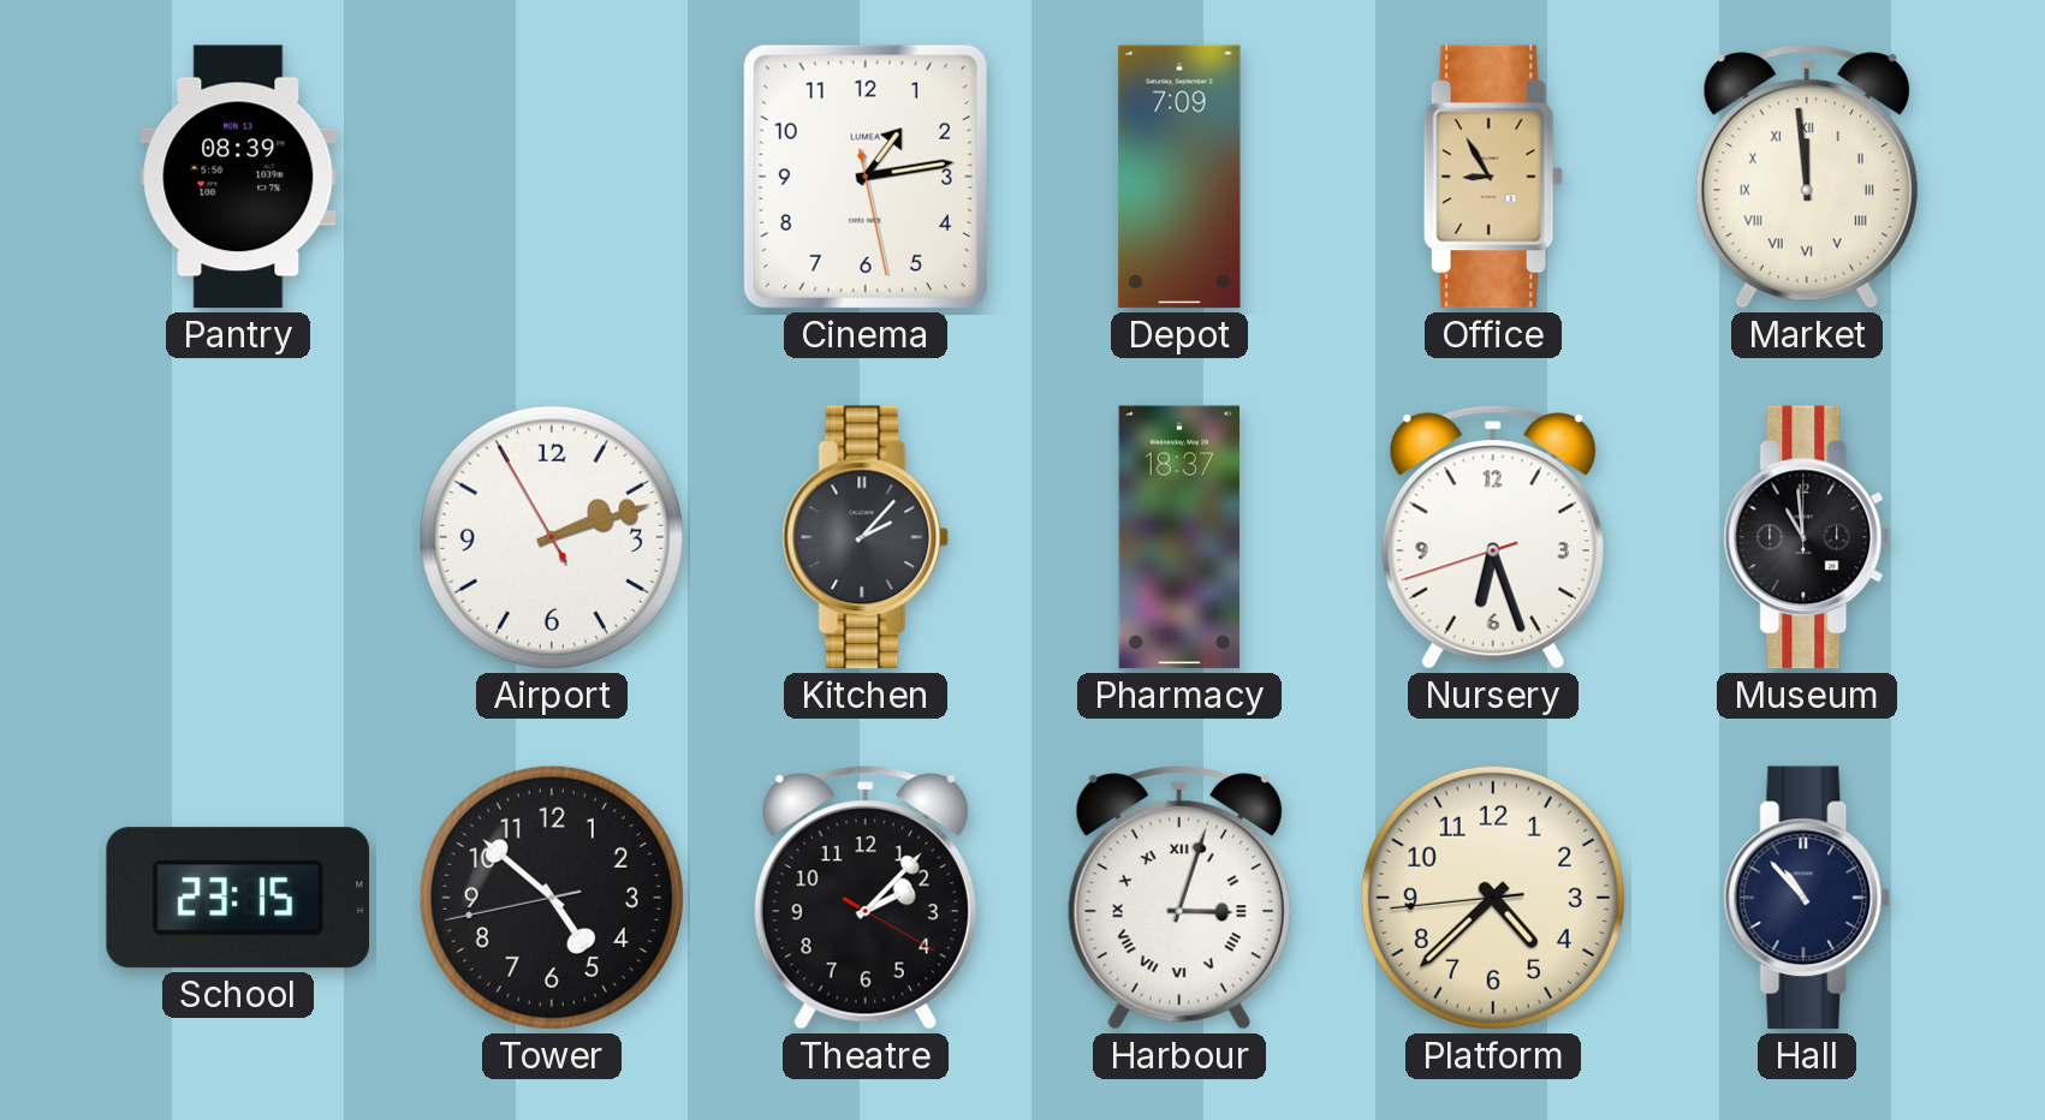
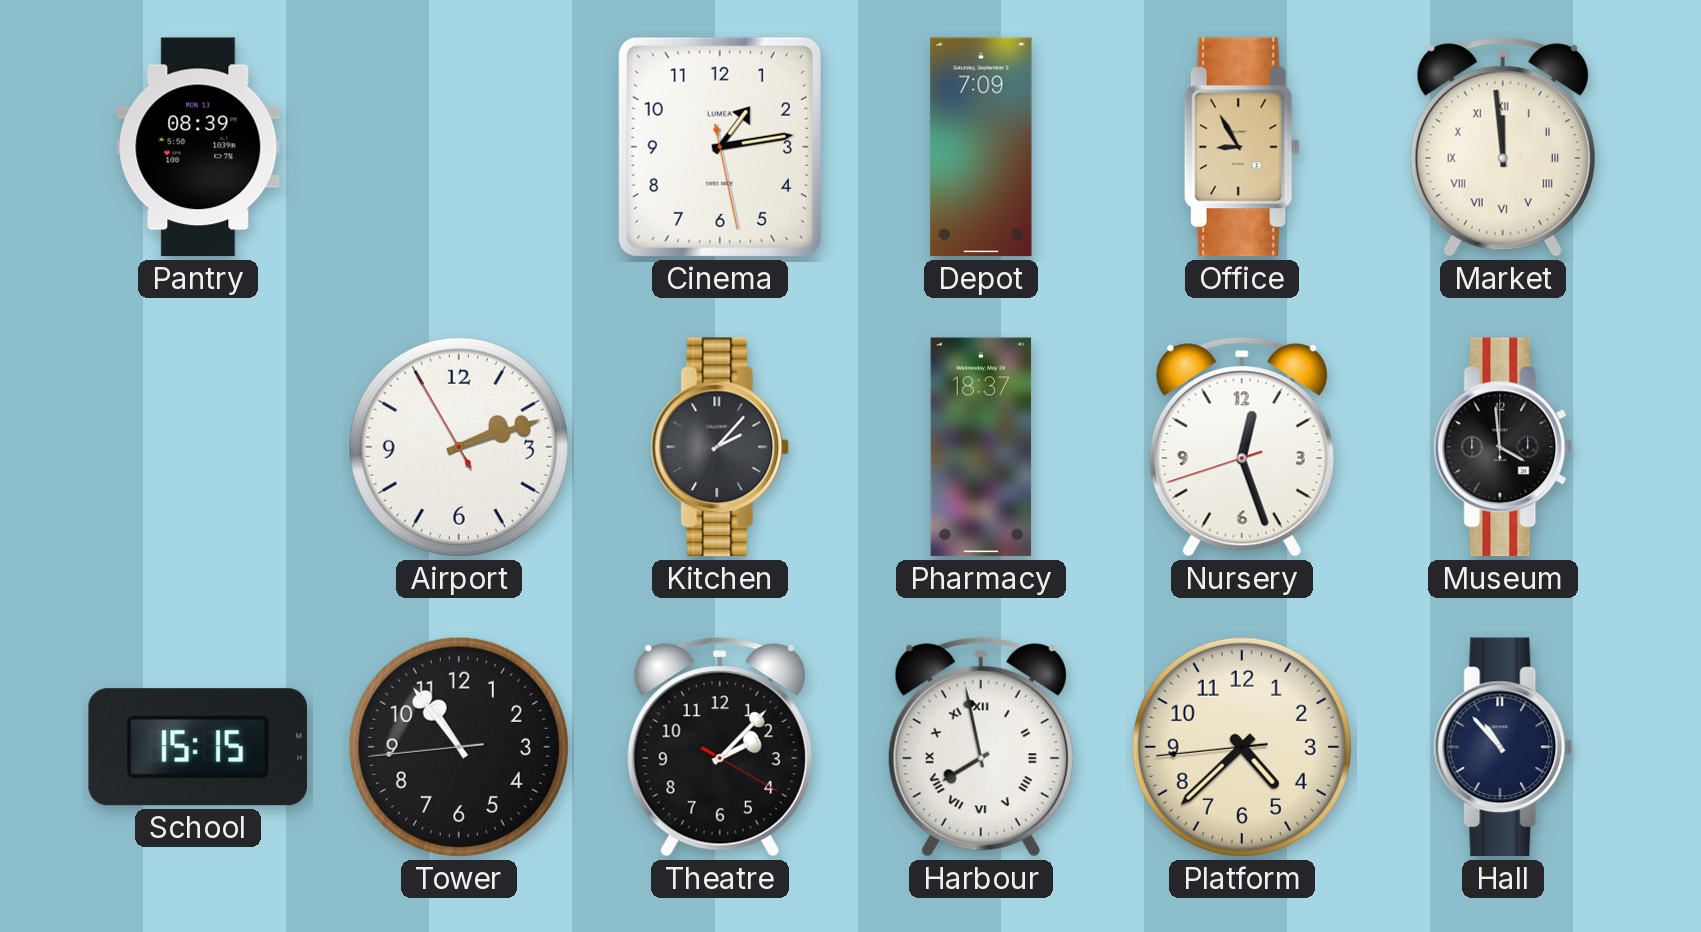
Nursery: 6:26 -> 12:26 (1242, 447)
Museum: 10:59 -> 3:59 (1503, 447)
School: 23:15 -> 15:15 (198, 747)
Tower: 4:51 -> 10:53 (459, 747)
Harbour: 3:03 -> 7:58 (981, 747)
